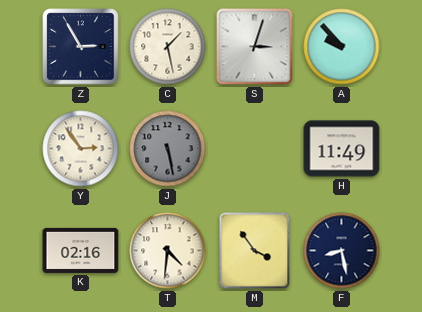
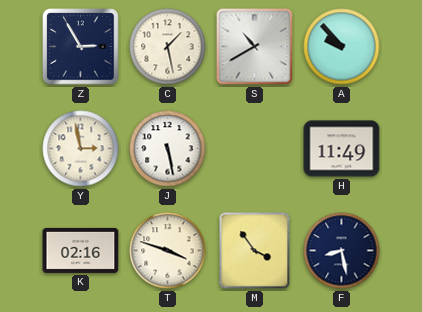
S: 3:03 -> 10:40 (255, 47)
Y: 2:54 -> 2:58 (81, 149)
J dial: grey -> white (168, 149)
T: 4:31 -> 3:48 (168, 251)
